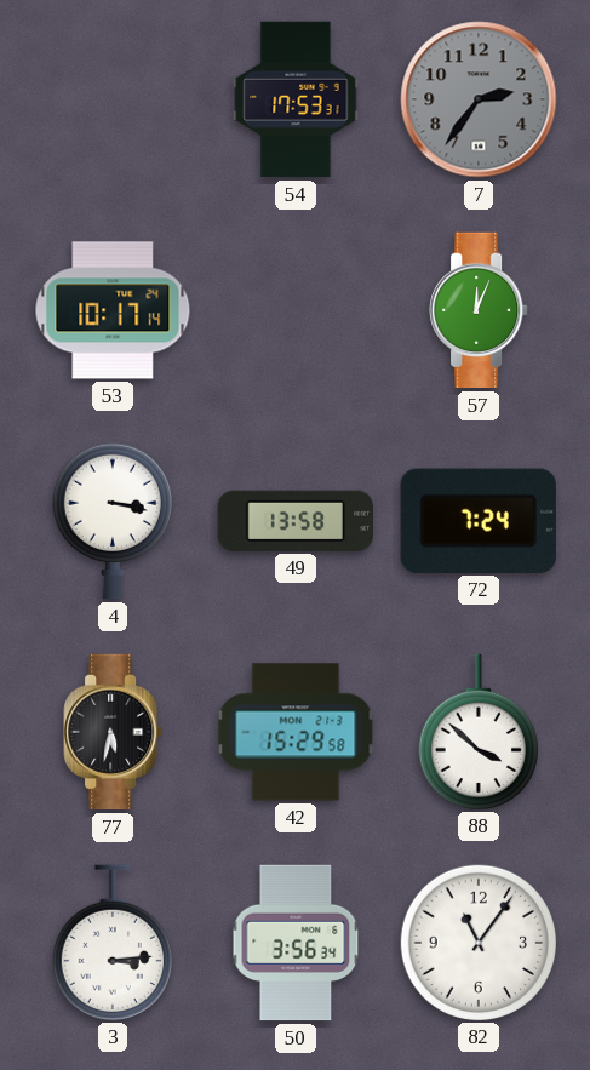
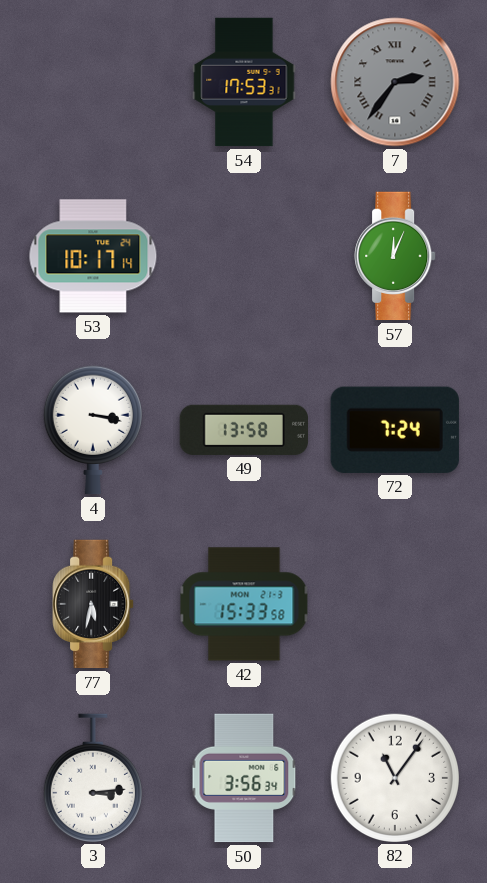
7 numerals: Arabic -> Roman (395, 82)
42: 15:29 -> 15:33 (244, 604)
88: 3:52 -> none (479, 732)
